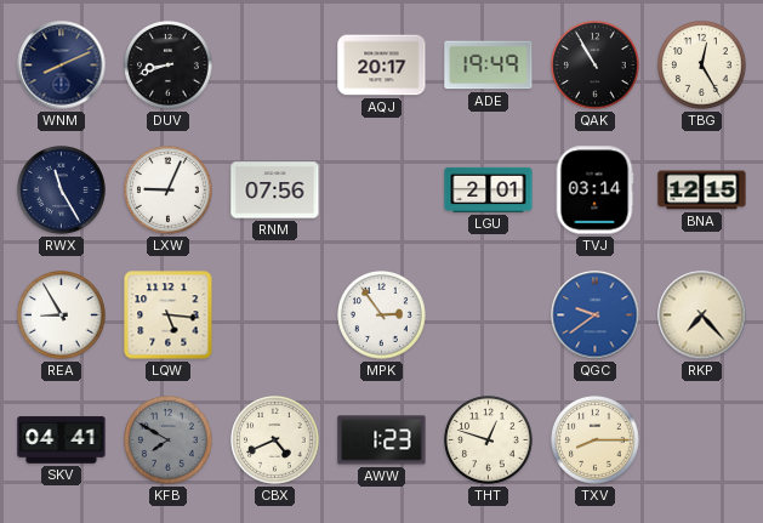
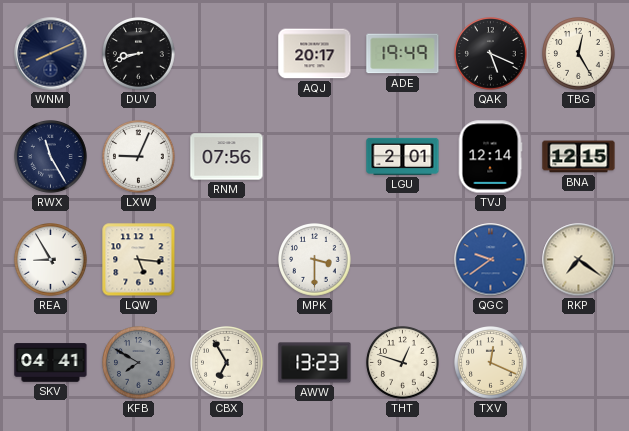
QAK: 10:55 -> 5:19 (491, 54)
TVJ: 03:14 -> 12:14 (490, 157)
MPK: 2:54 -> 3:30 (315, 260)
RKP: 7:23 -> 7:21 (579, 260)
CBX: 4:41 -> 6:55 (227, 363)
AWW: 1:23 -> 13:23 (315, 363)
TXV: 8:15 -> 12:19 (491, 363)
